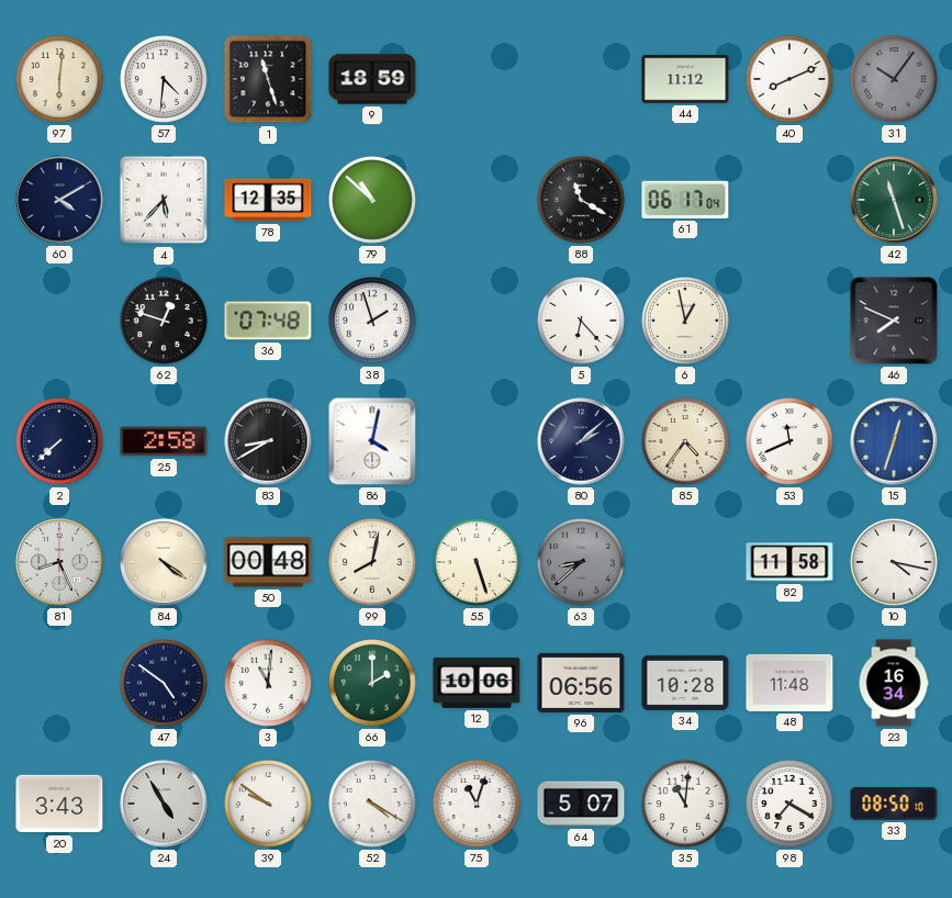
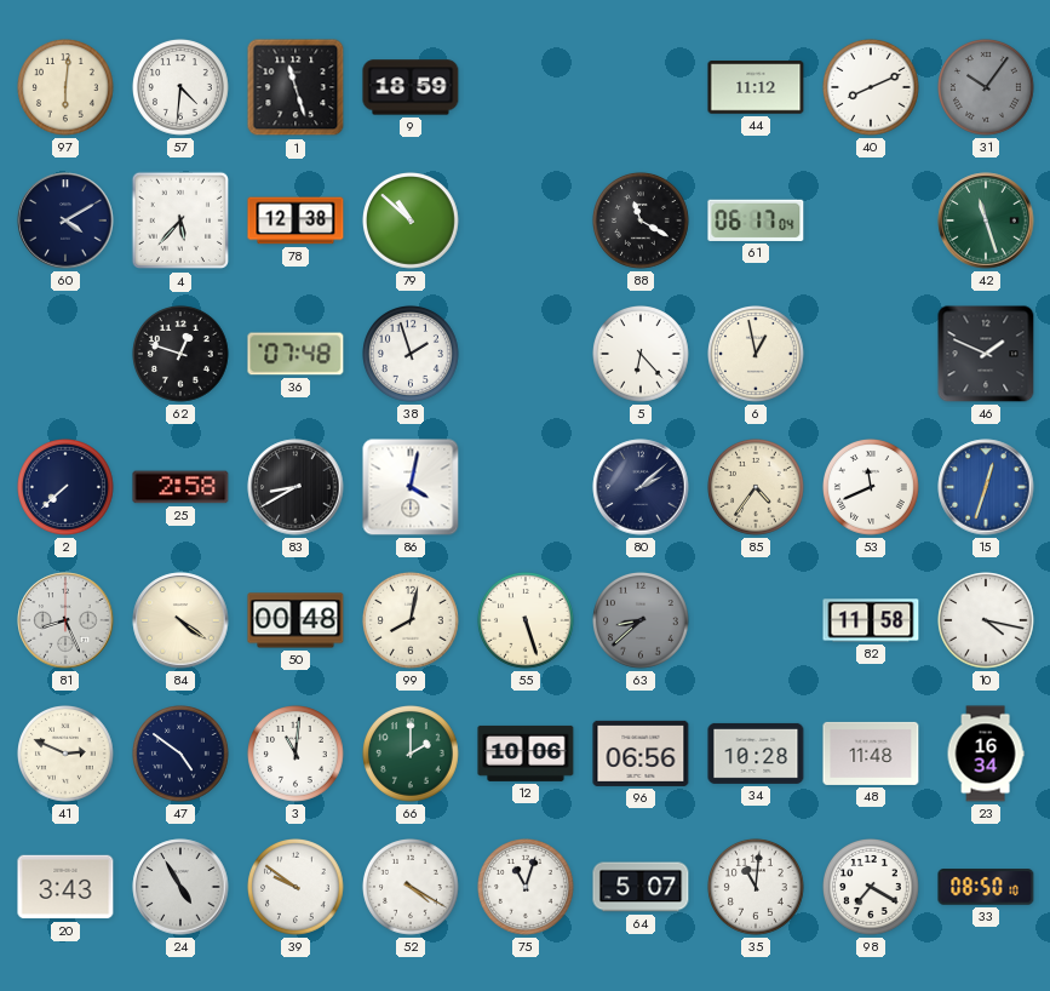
78: 12:35 -> 12:38 (296, 220)
46: 7:49 -> 1:49 (986, 354)
41: none -> 2:49 (67, 755)
